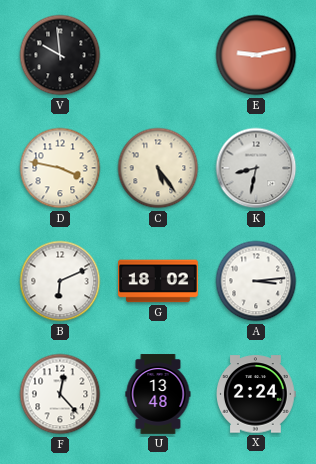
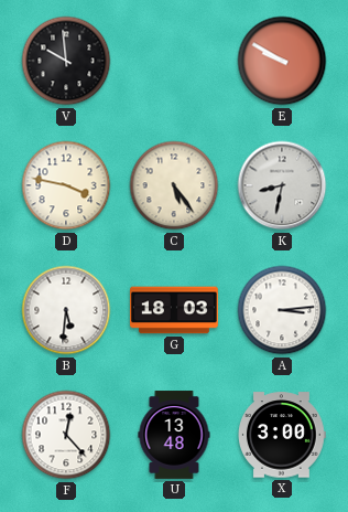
E: 9:13 -> 9:50 (282, 61)
B: 6:11 -> 5:31 (66, 310)
G: 18:02 -> 18:03 (174, 310)
X: 2:24 -> 3:00 (283, 435)
